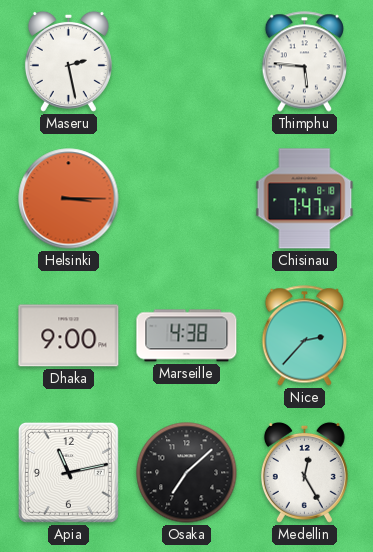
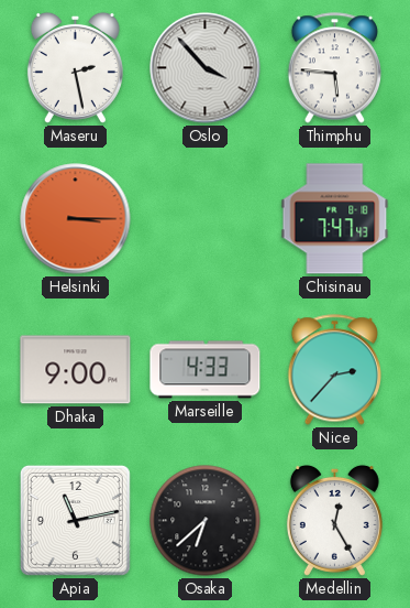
Oslo: none -> 3:53 (206, 68)
Marseille: 4:38 -> 4:33 (206, 370)
Osaka: 7:08 -> 6:38 (206, 521)
